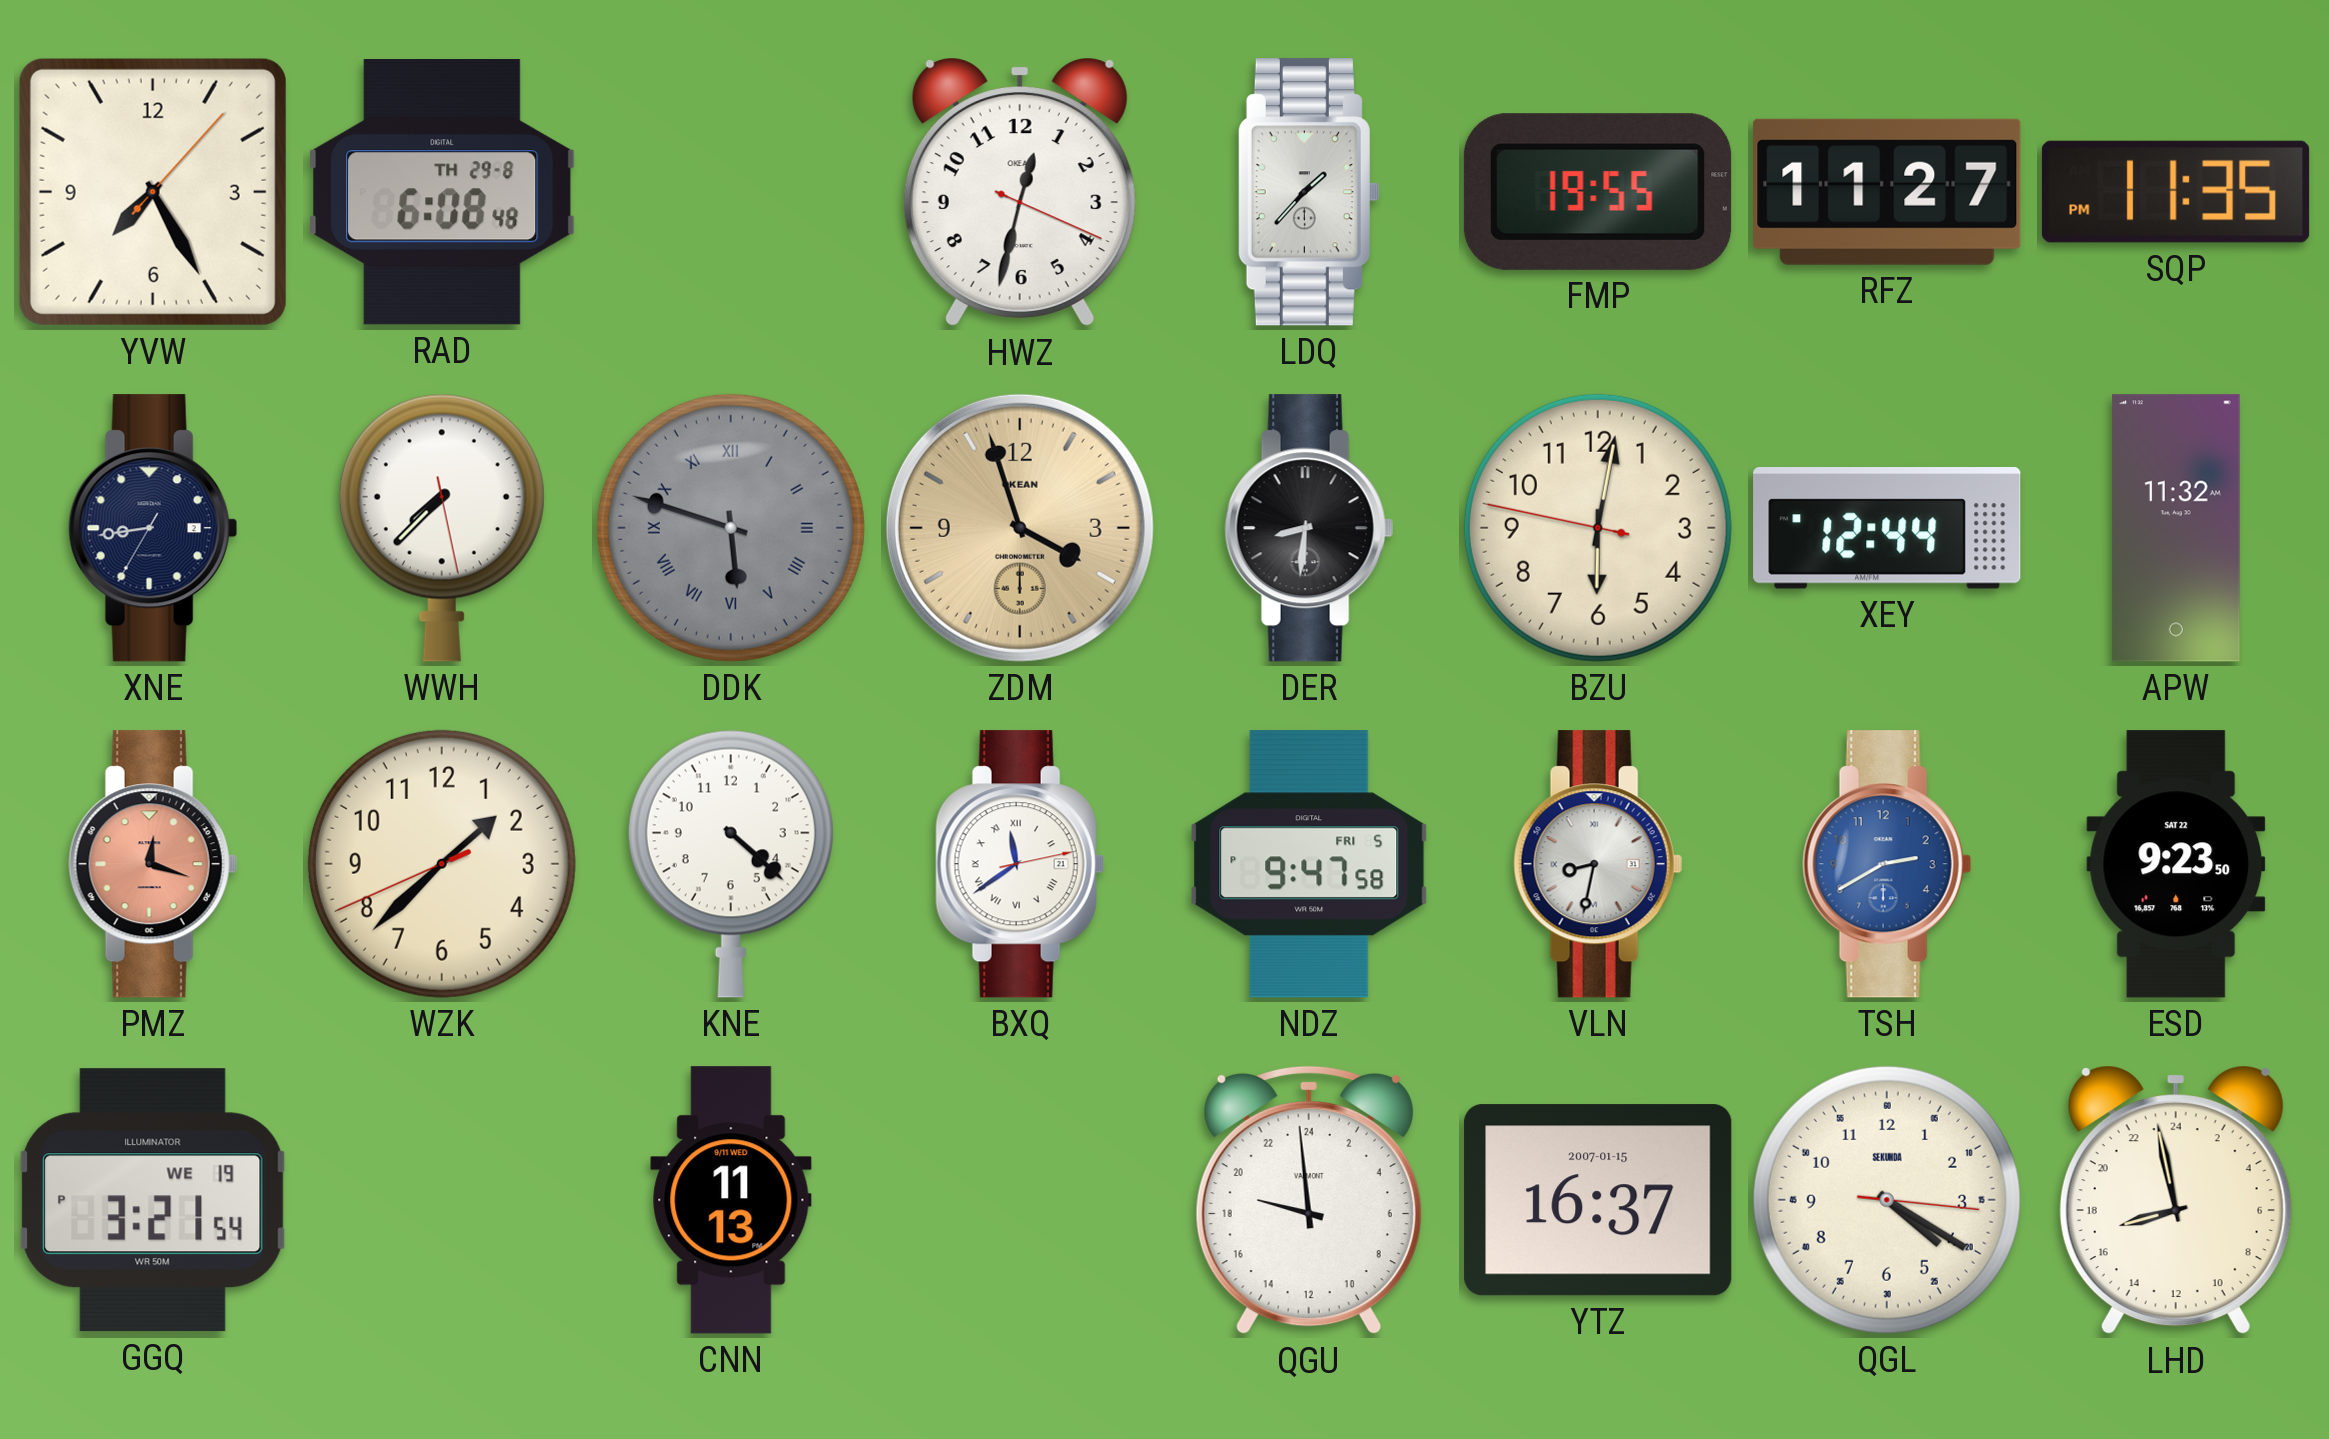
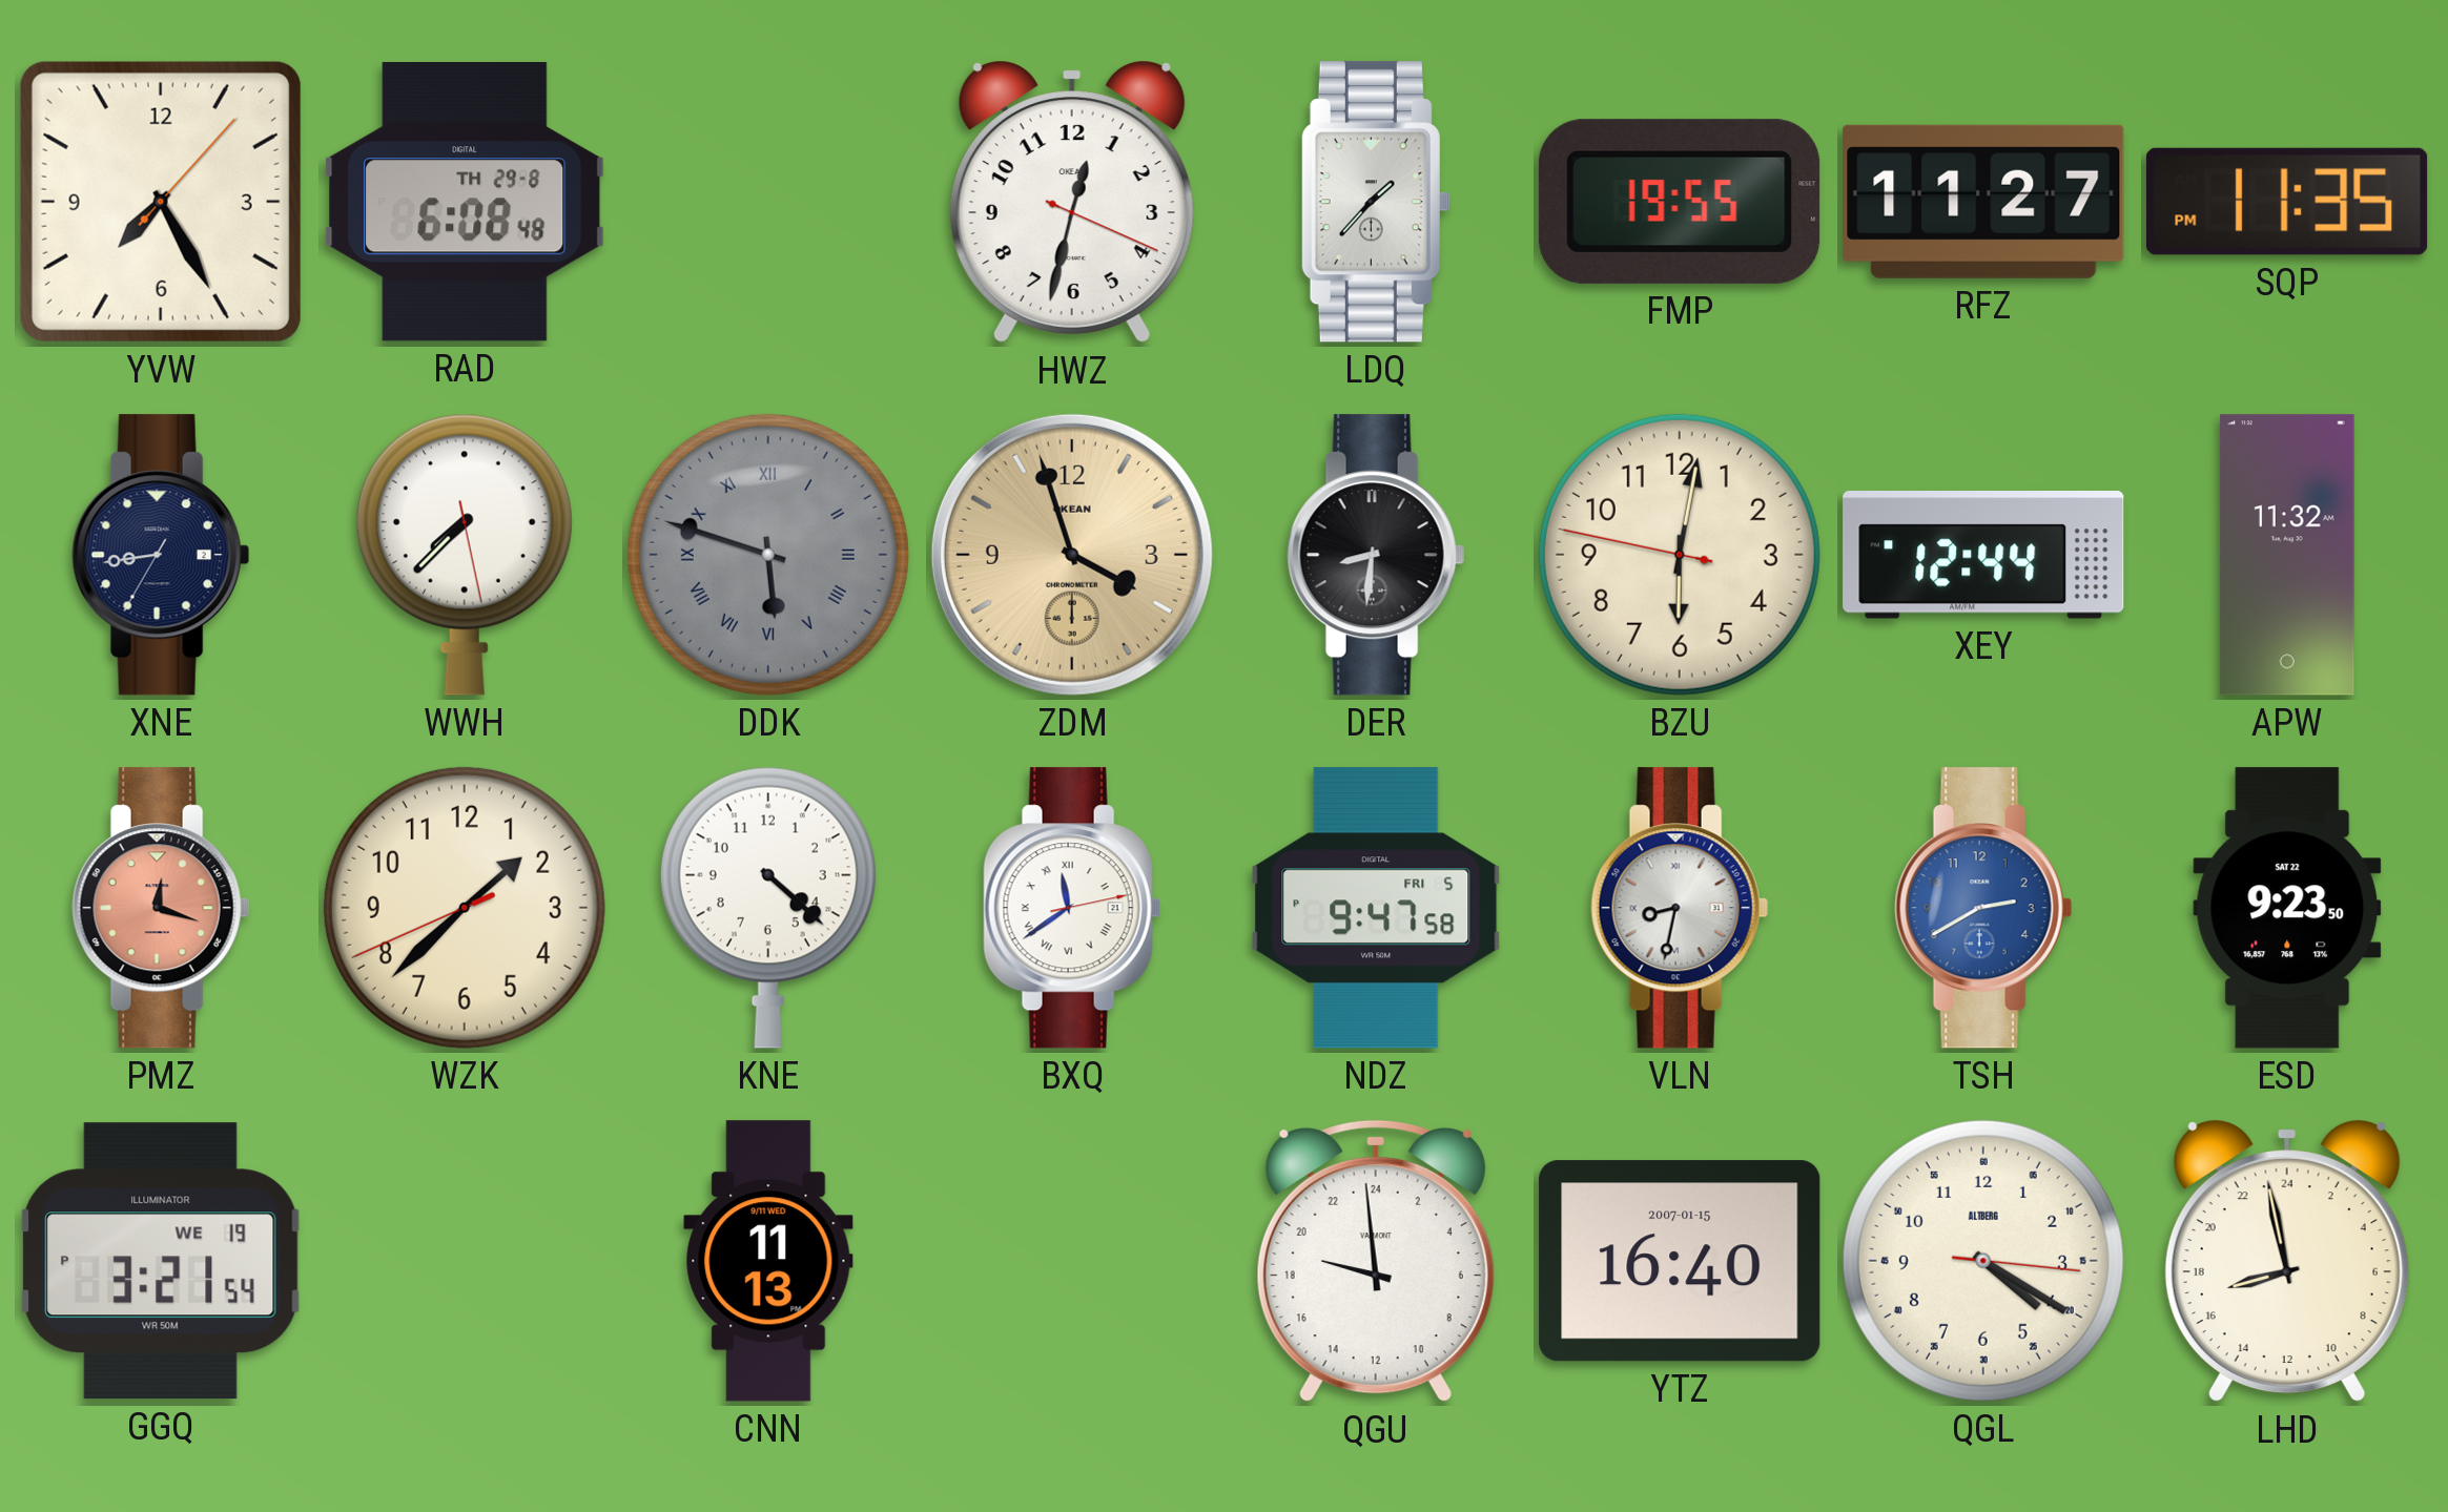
YTZ: 16:37 -> 16:40 (1680, 1261)
QGL brand: SEKUNDA -> ALTBERG (1983, 1261)
